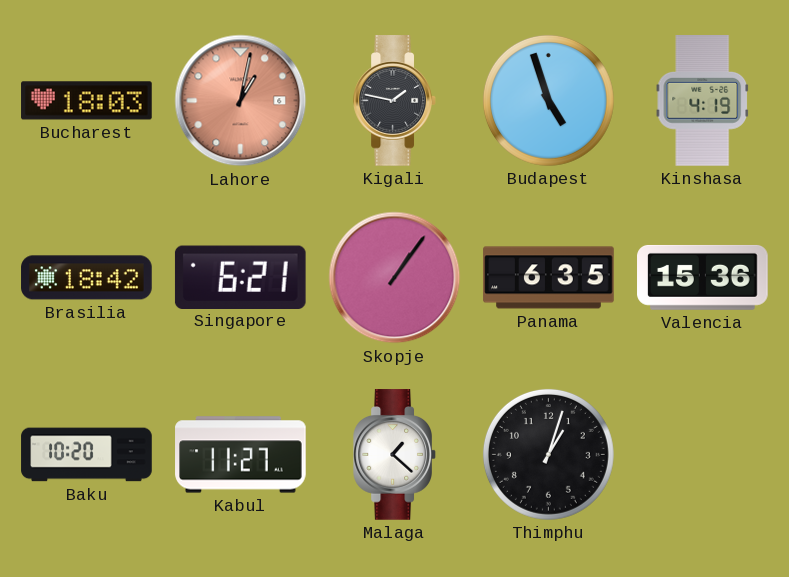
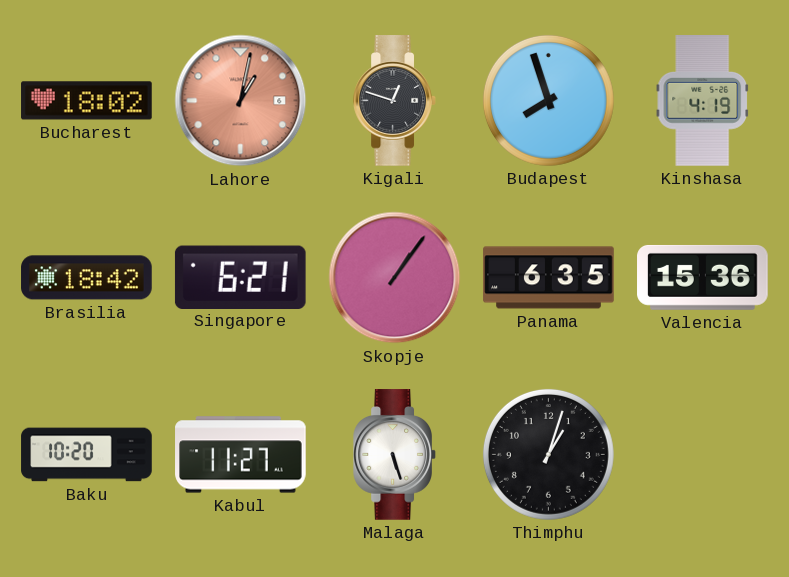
Bucharest: 18:03 -> 18:02 (87, 101)
Kigali: 1:47 -> 12:48 (395, 101)
Budapest: 4:57 -> 7:57 (548, 100)
Malaga: 1:22 -> 5:27 (395, 455)
